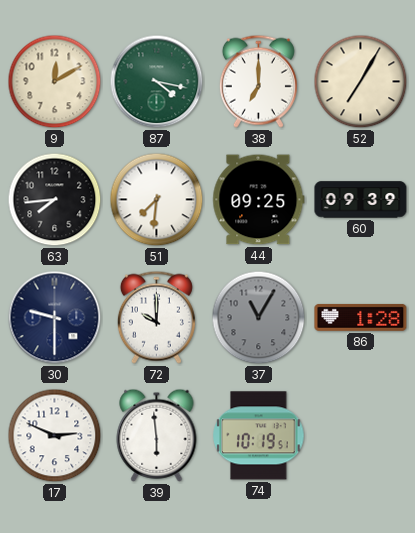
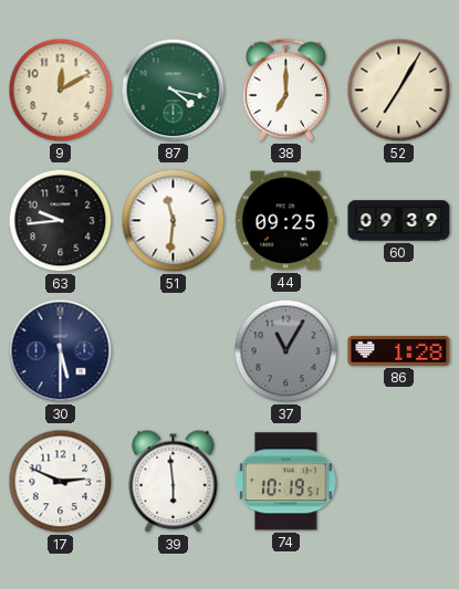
63: 7:44 -> 9:44 (61, 221)
51: 7:31 -> 11:31 (174, 221)
30: 9:30 -> 5:30 (61, 351)
72: 10:00 -> none (156, 317)
